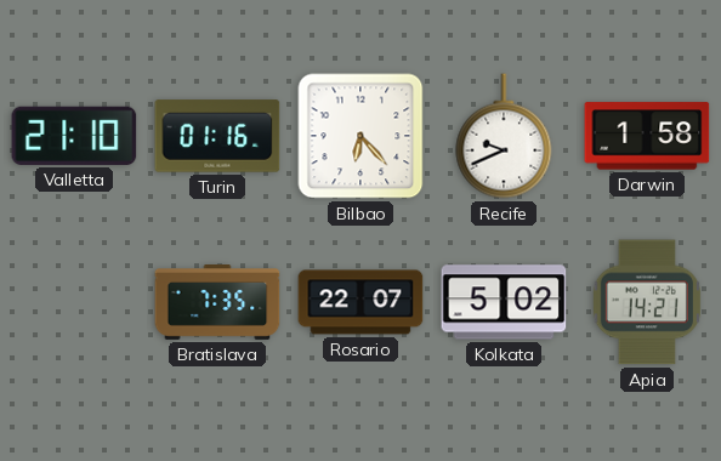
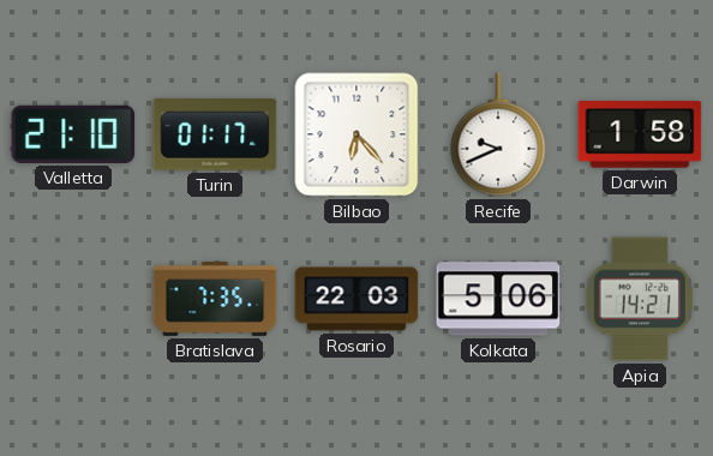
Turin: 01:16 -> 01:17 (215, 134)
Rosario: 22:07 -> 22:03 (356, 299)
Kolkata: 5:02 -> 5:06 (498, 299)
